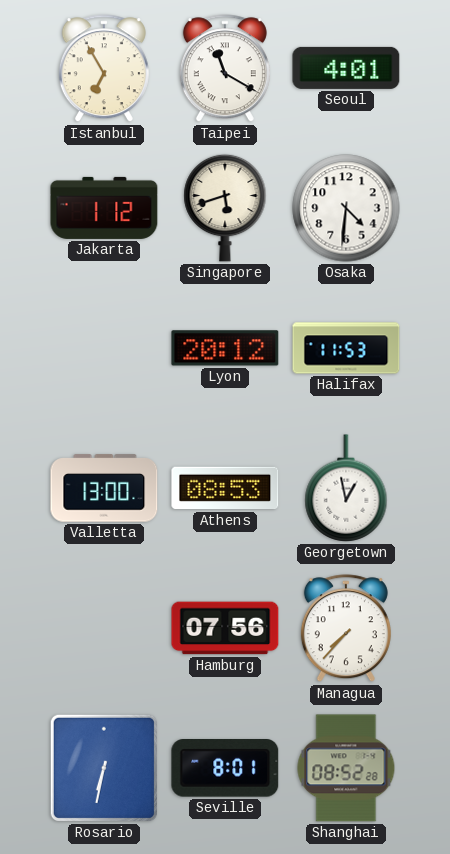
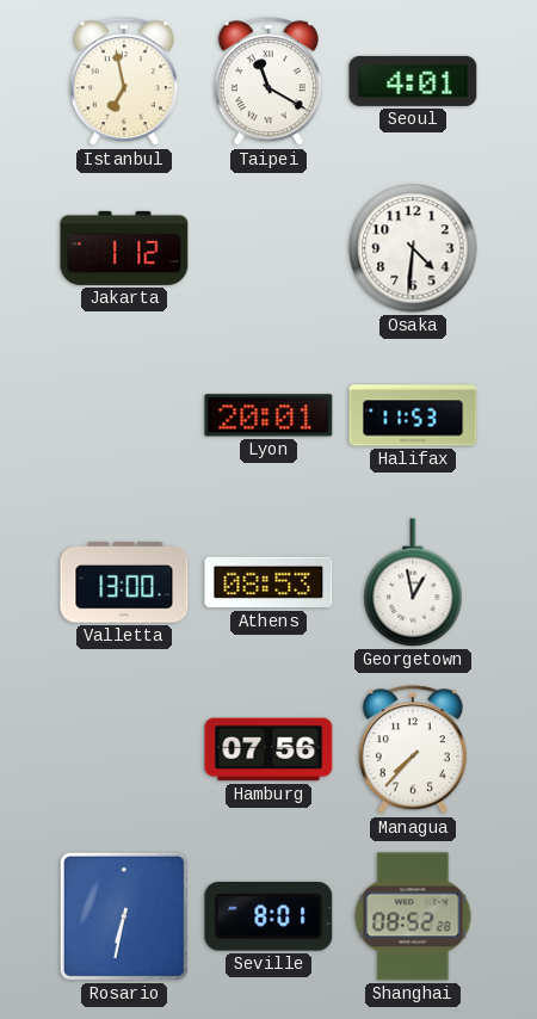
Istanbul: 6:55 -> 6:58 (124, 82)
Singapore: 5:42 -> none (225, 208)
Lyon: 20:12 -> 20:01 (268, 415)
